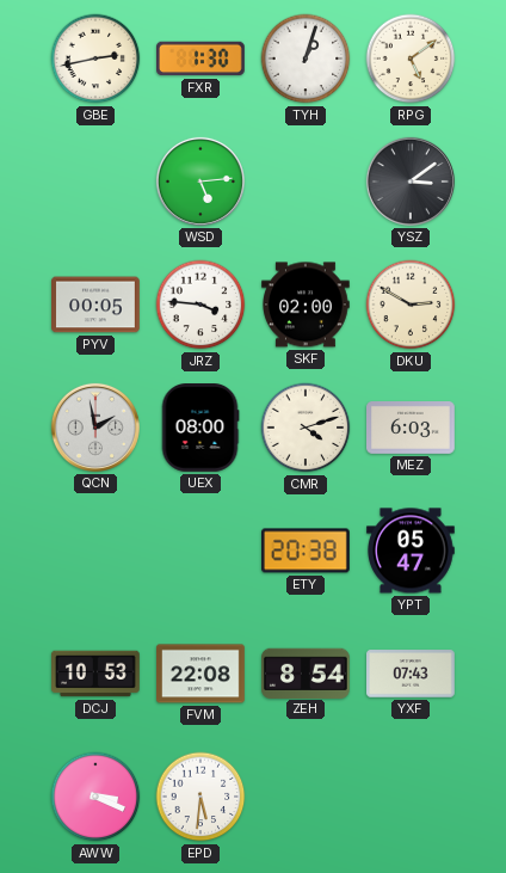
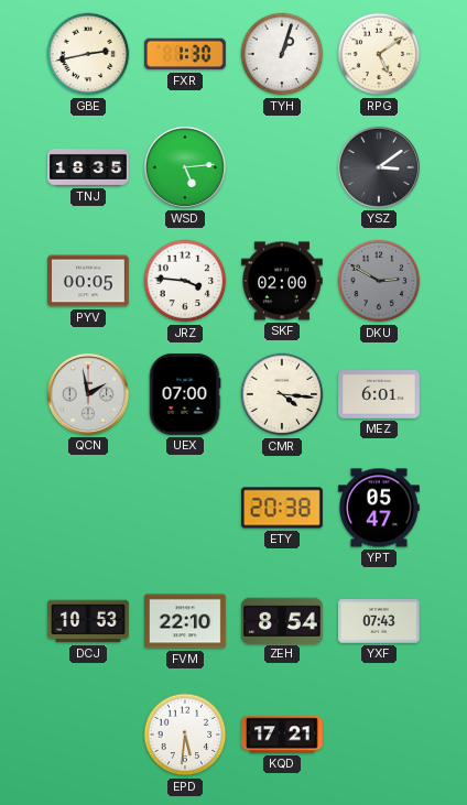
TNJ: none -> 18:35 (88, 168)
DKU dial: cream -> grey (379, 281)
UEX: 08:00 -> 07:00 (185, 395)
CMR: 4:12 -> 4:16 (282, 394)
MEZ: 6:03 -> 6:01 (379, 395)
FVM: 22:08 -> 22:10 (186, 621)
AWW: 3:19 -> none (95, 797)
KQD: none -> 17:21 (283, 735)
